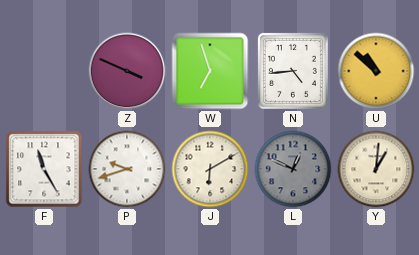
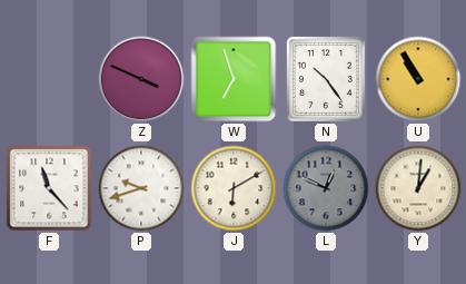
N: 4:44 -> 10:24 (326, 79)
U: 10:52 -> 10:55 (418, 79)
F: 11:25 -> 11:23 (49, 188)
